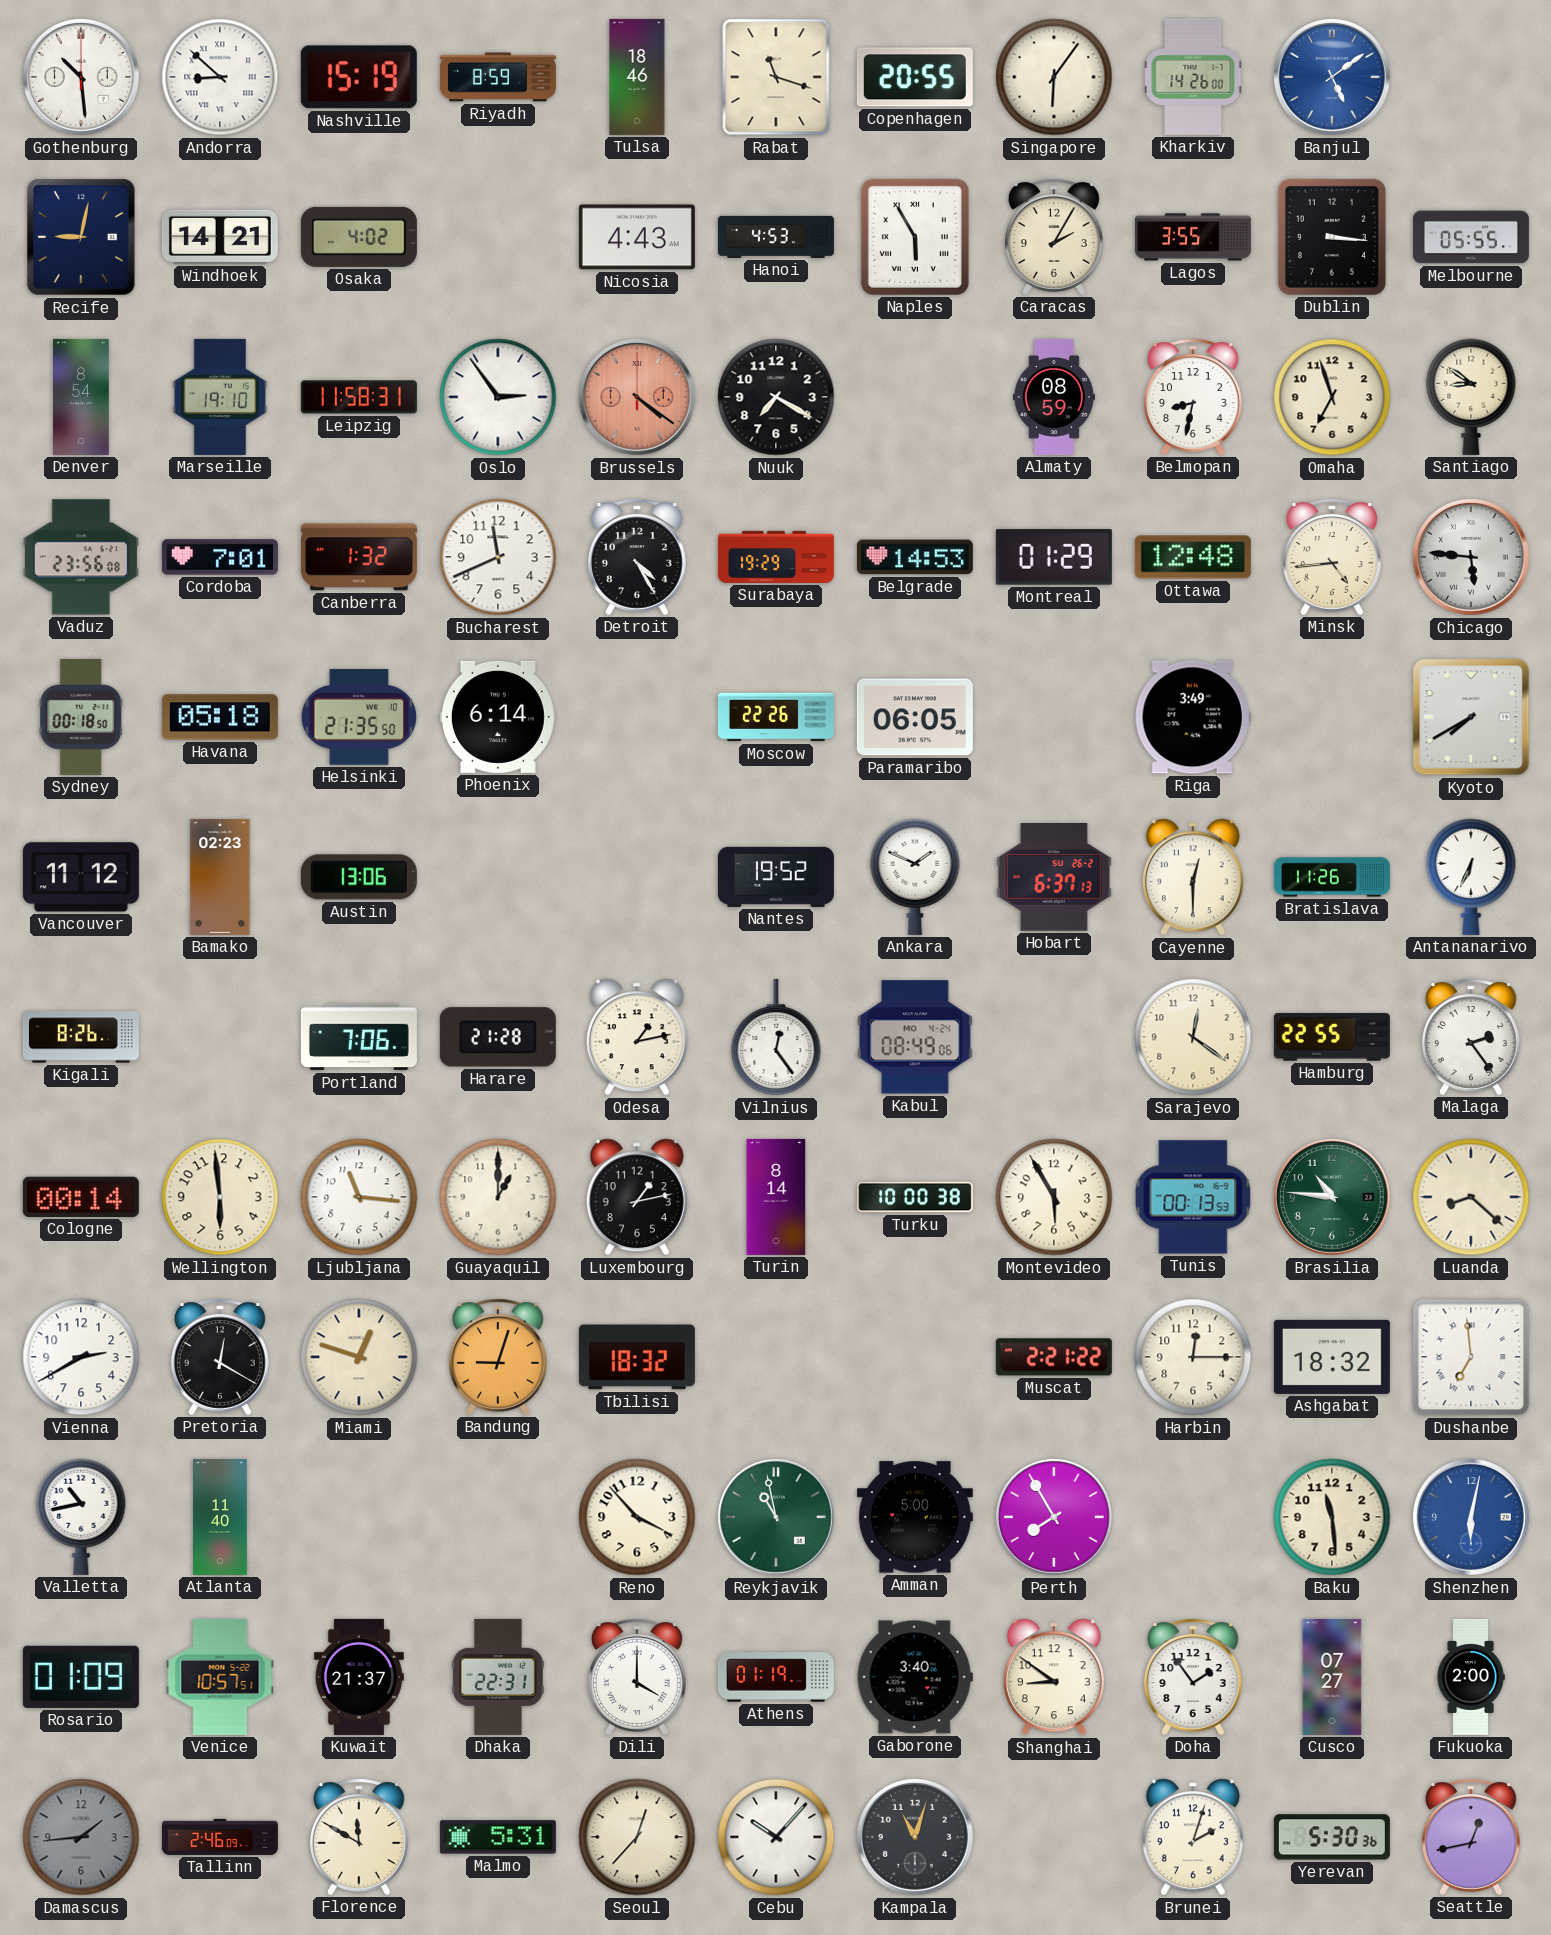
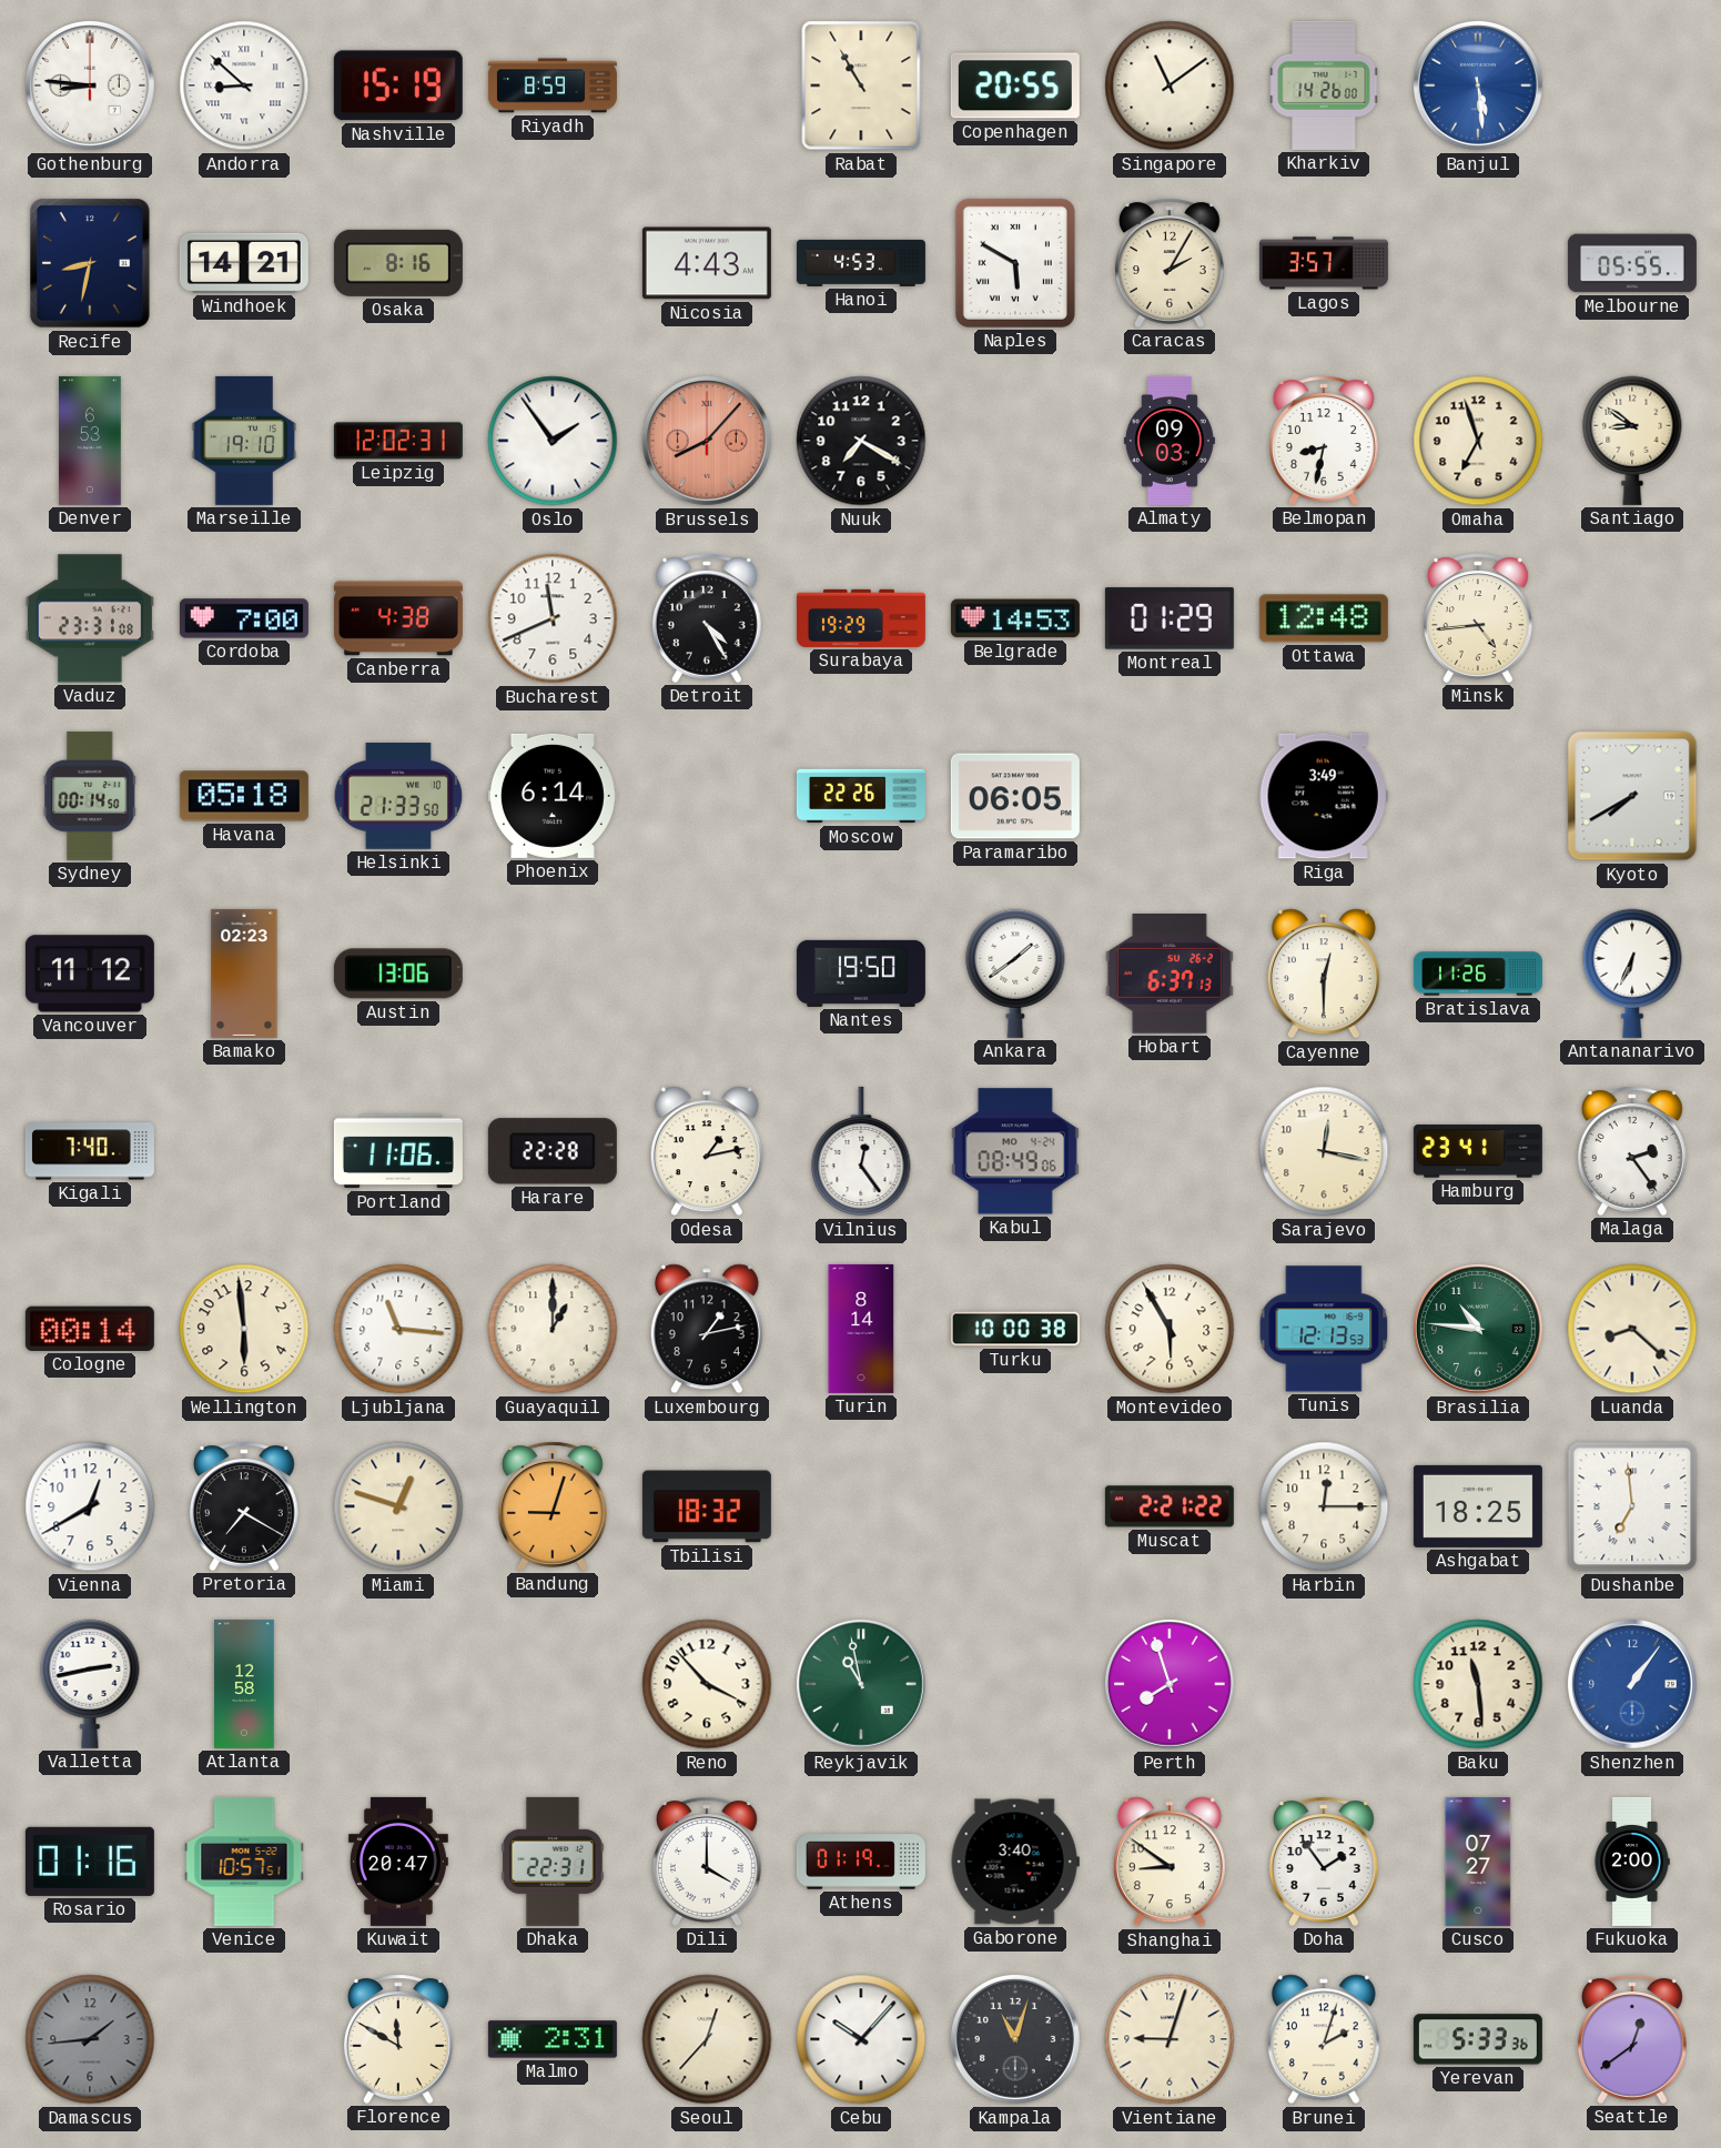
Gothenburg: 10:29 -> 8:46 (90, 85)
Tulsa: 18:46 -> none (637, 77)
Rabat: 11:18 -> 10:55 (861, 85)
Singapore: 6:06 -> 11:09 (1170, 85)
Banjul: 5:09 -> 5:29 (1478, 85)
Recife: 9:02 -> 8:32 (90, 263)
Osaka: 4:02 -> 8:16 (398, 263)
Naples: 5:55 -> 5:50 (1015, 263)
Lagos: 3:55 -> 3:57 (1324, 263)
Dublin: 3:16 -> none (1332, 237)
Denver: 8:54 -> 6:53 (90, 441)
Leipzig: 11:58 -> 12:02 (398, 441)
Oslo: 2:54 -> 1:54 (553, 441)
Brussels: 4:21 -> 8:07 (707, 441)
Almaty: 08:59 -> 09:03 (1170, 441)
Vaduz: 23:56 -> 23:31 (90, 618)
Cordoba: 7:01 -> 7:00 (244, 618)
Canberra: 1:32 -> 4:38 (398, 618)
Chicago: 5:46 -> none (1471, 557)
Sydney: 00:18 -> 00:14 (90, 796)
Helsinki: 21:35 -> 21:33 (398, 796)
Nantes: 19:52 -> 19:50 (861, 974)
Ankara: 1:49 -> 1:39 (1015, 974)
Kigali: 8:26 -> 7:40 (90, 1151)
Portland: 7:06 -> 11:06 (398, 1151)
Harare: 21:28 -> 22:28 (553, 1151)
Sarajevo: 12:21 -> 12:17 (1324, 1151)
Hamburg: 22:55 -> 23:41 (1478, 1151)
Tunis: 00:13 -> 12:13 (1324, 1329)
Vienna: 2:40 -> 12:40 (90, 1506)
Pretoria: 12:20 -> 7:20 (244, 1506)
Ashgabat: 18:32 -> 18:25 (1478, 1506)
Valletta: 10:43 -> 2:43 (90, 1684)
Atlanta: 11:40 -> 12:58 (244, 1684)
Amman: 5:00 -> none (915, 1517)
Perth: 7:55 -> 7:57 (1170, 1684)
Shenzhen: 6:02 -> 1:06 (1632, 1684)
Rosario: 01:09 -> 01:16 (90, 1862)
Kuwait: 21:37 -> 20:47 (398, 1862)
Tallinn: 2:46 -> none (220, 1837)
Malmo: 5:31 -> 2:31 (553, 2039)
Vientiane: none -> 9:03 (1170, 2039)
Yerevan: 5:30 -> 5:33 (1478, 2039)
Seattle: 12:43 -> 12:39 (1632, 2039)
